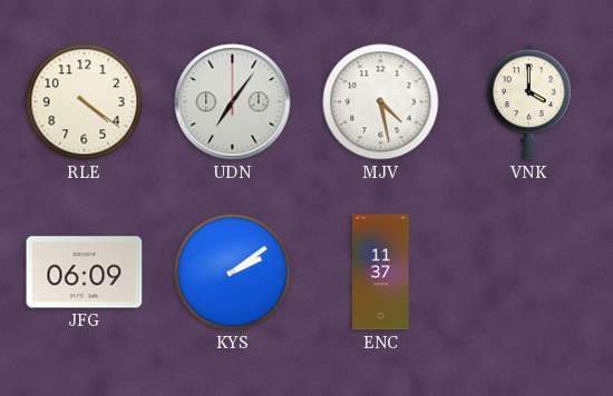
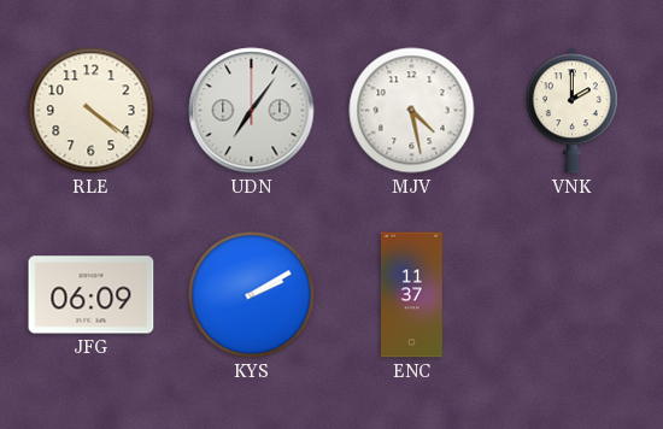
VNK: 4:00 -> 2:00 (571, 111)
KYS: 2:09 -> 2:10 (252, 295)
